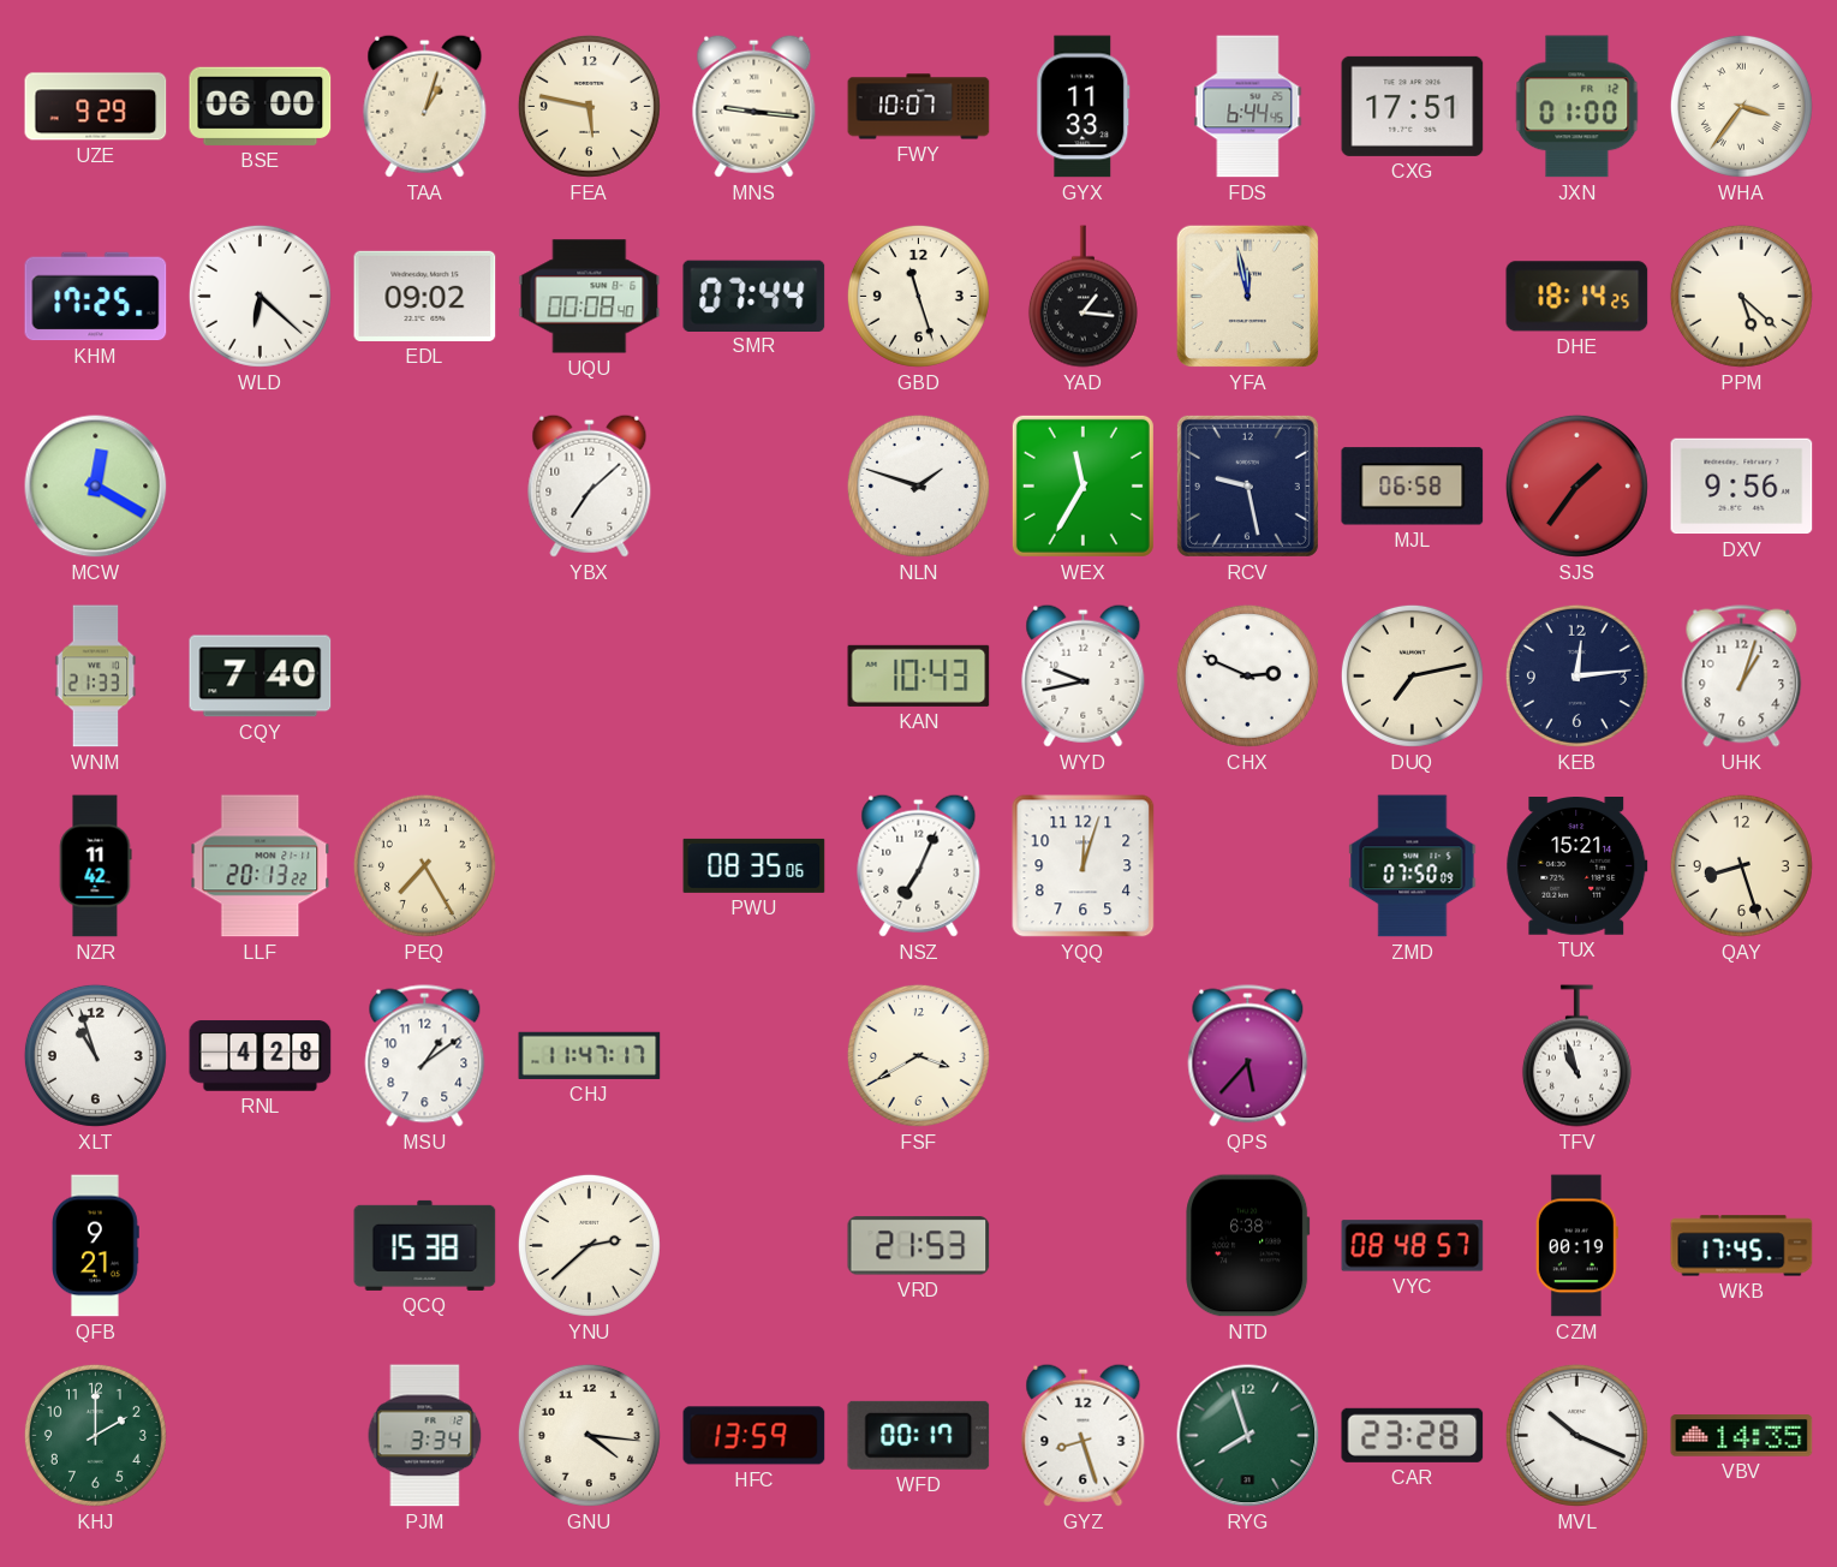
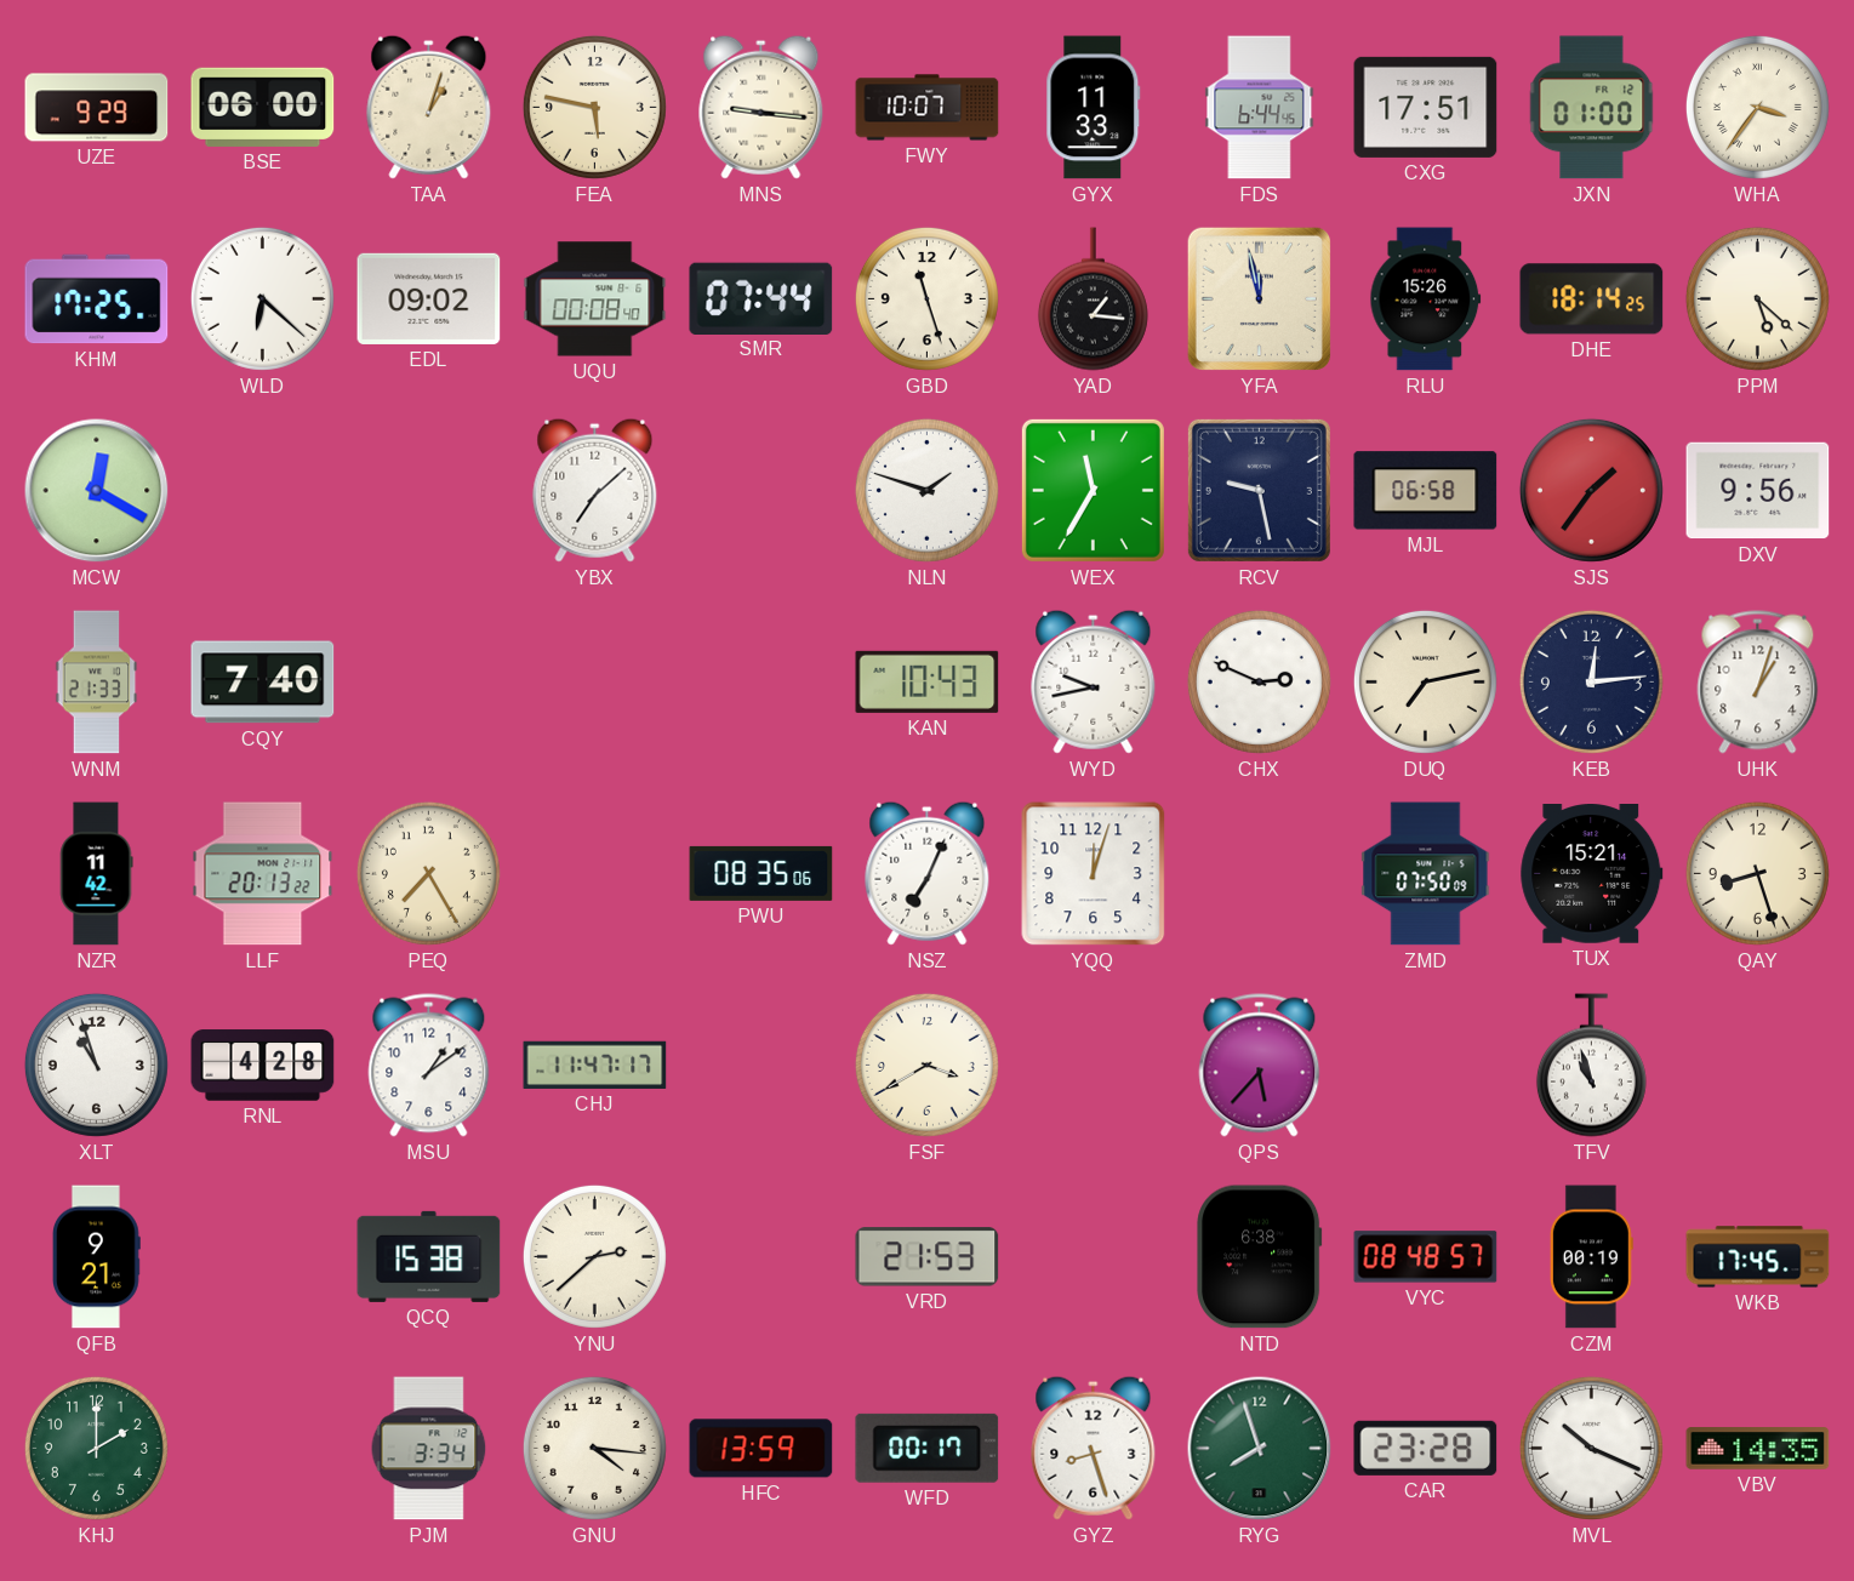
RLU: none -> 15:26 (1426, 299)
